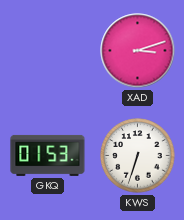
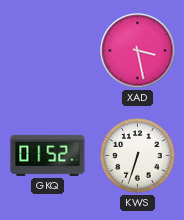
XAD: 3:12 -> 3:28 (138, 51)
GKQ: 01:53 -> 01:52 (48, 155)
